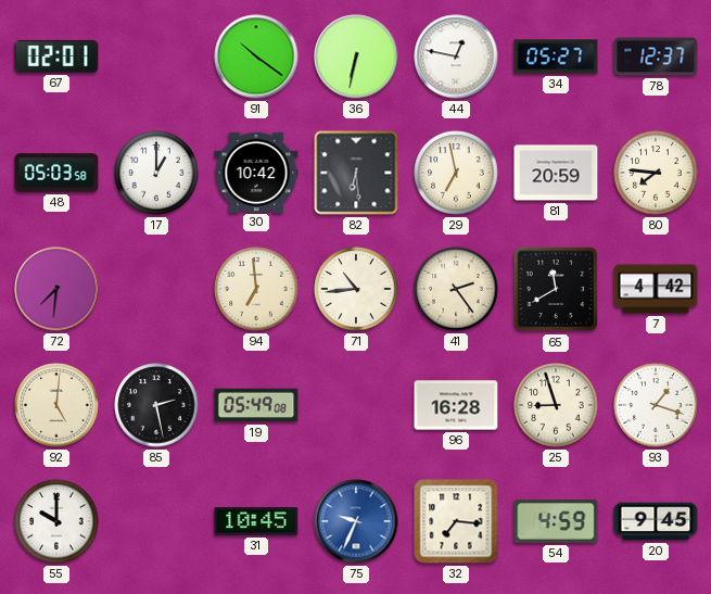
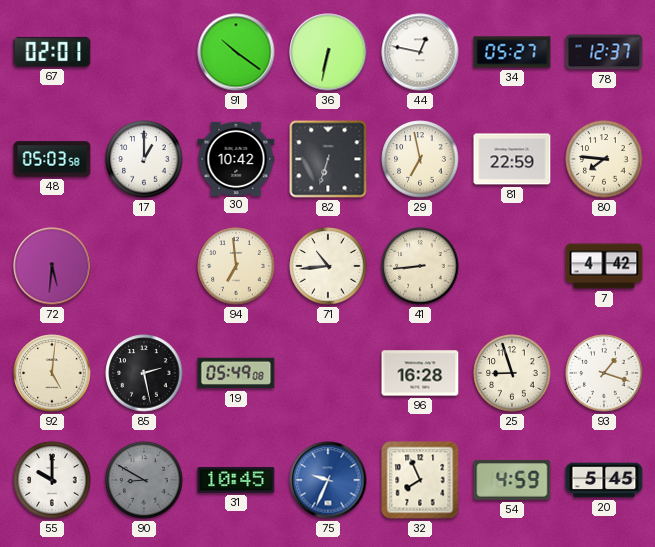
82: 6:29 -> 6:33 (328, 159)
81: 20:59 -> 22:59 (512, 159)
72: 7:31 -> 5:31 (52, 266)
41: 2:24 -> 8:44 (420, 266)
65: 11:40 -> none (556, 289)
90: none -> 8:50 (144, 480)
32: 7:16 -> 7:56 (420, 480)
20: 9:45 -> 5:45 (604, 480)
